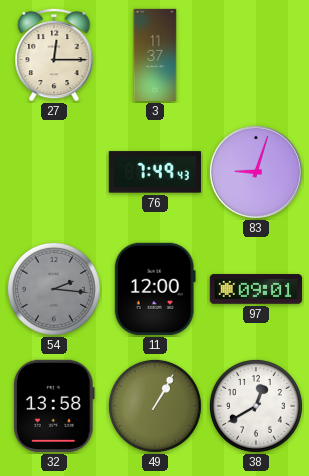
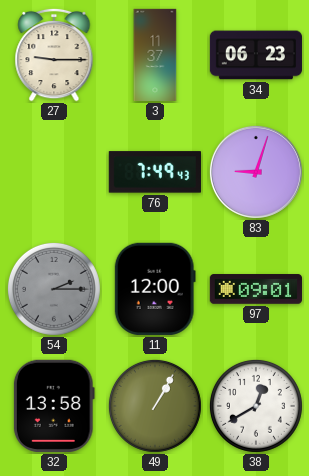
27: 12:15 -> 9:15 (54, 55)
34: none -> 06:23 (255, 55)
54: 2:16 -> 2:15 (54, 289)
